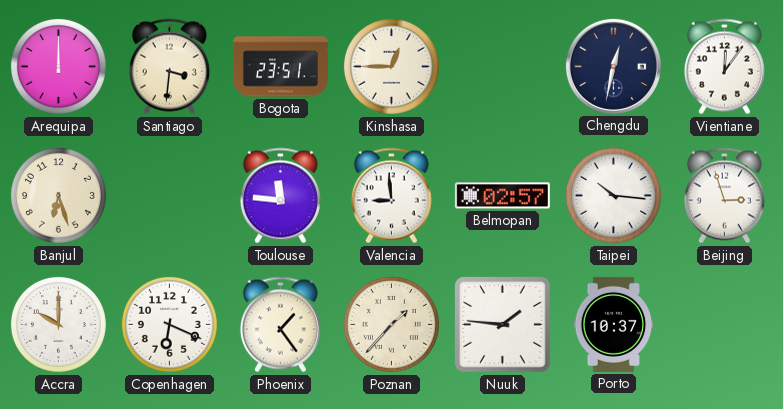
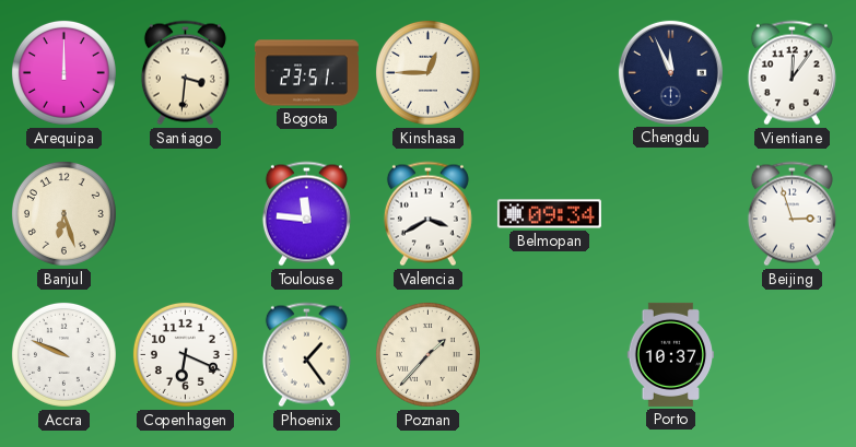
Chengdu: 12:32 -> 11:56 (670, 72)
Valencia: 8:59 -> 3:40 (427, 214)
Belmopan: 02:57 -> 09:34 (549, 214)
Taipei: 10:16 -> none (613, 195)
Accra: 10:00 -> 9:49 (63, 354)
Nuuk: 1:46 -> none (503, 325)
